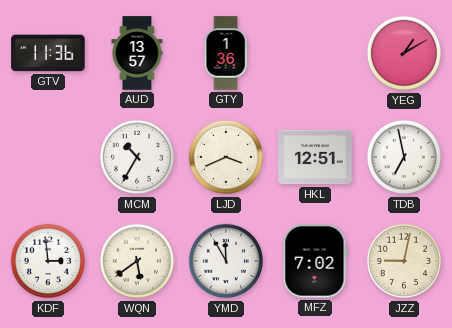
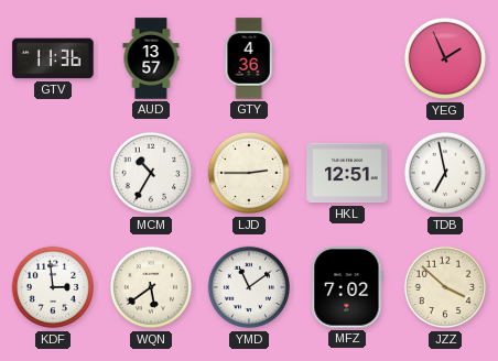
GTY: 1:36 -> 4:36 (249, 58)
YEG: 1:10 -> 1:56 (445, 58)
LJD: 3:41 -> 2:45 (249, 173)
YMD: 11:55 -> 11:09 (249, 287)
JZZ: 9:02 -> 3:52 (445, 287)
